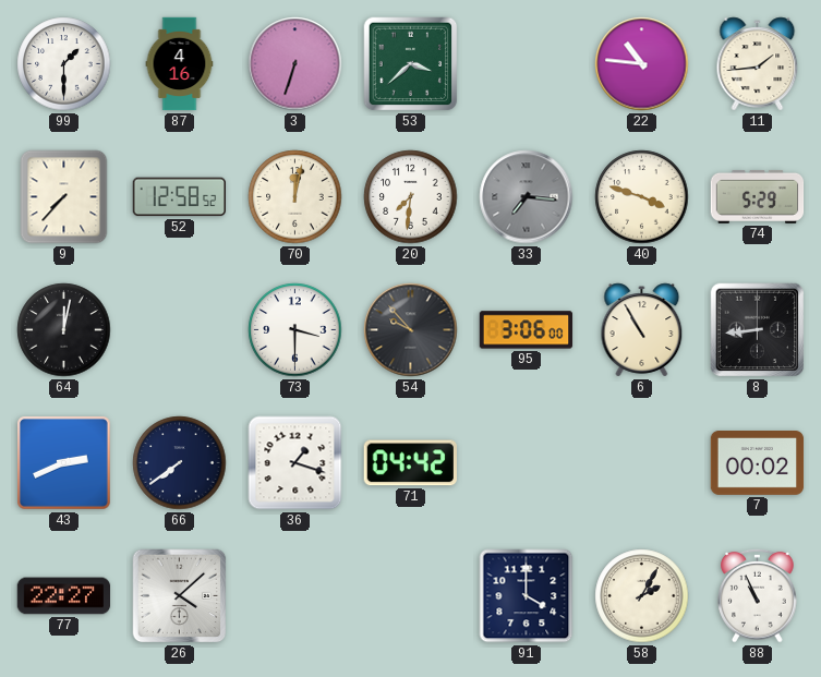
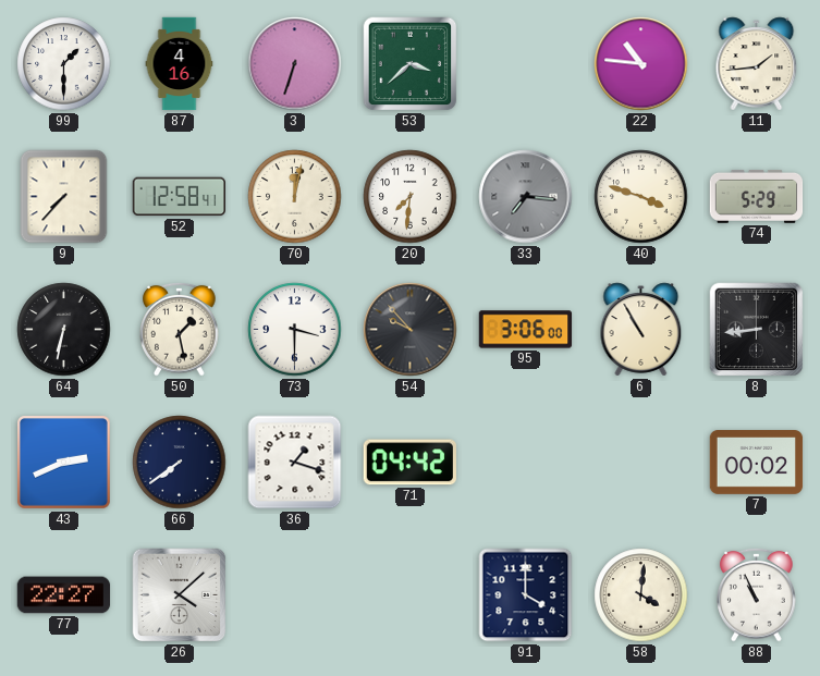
52: 12:58:52 -> 12:58:41 (179, 197)
64: 12:02 -> 6:32 (64, 330)
50: none -> 1:28 (180, 329)
58: 2:05 -> 4:01 (641, 595)
